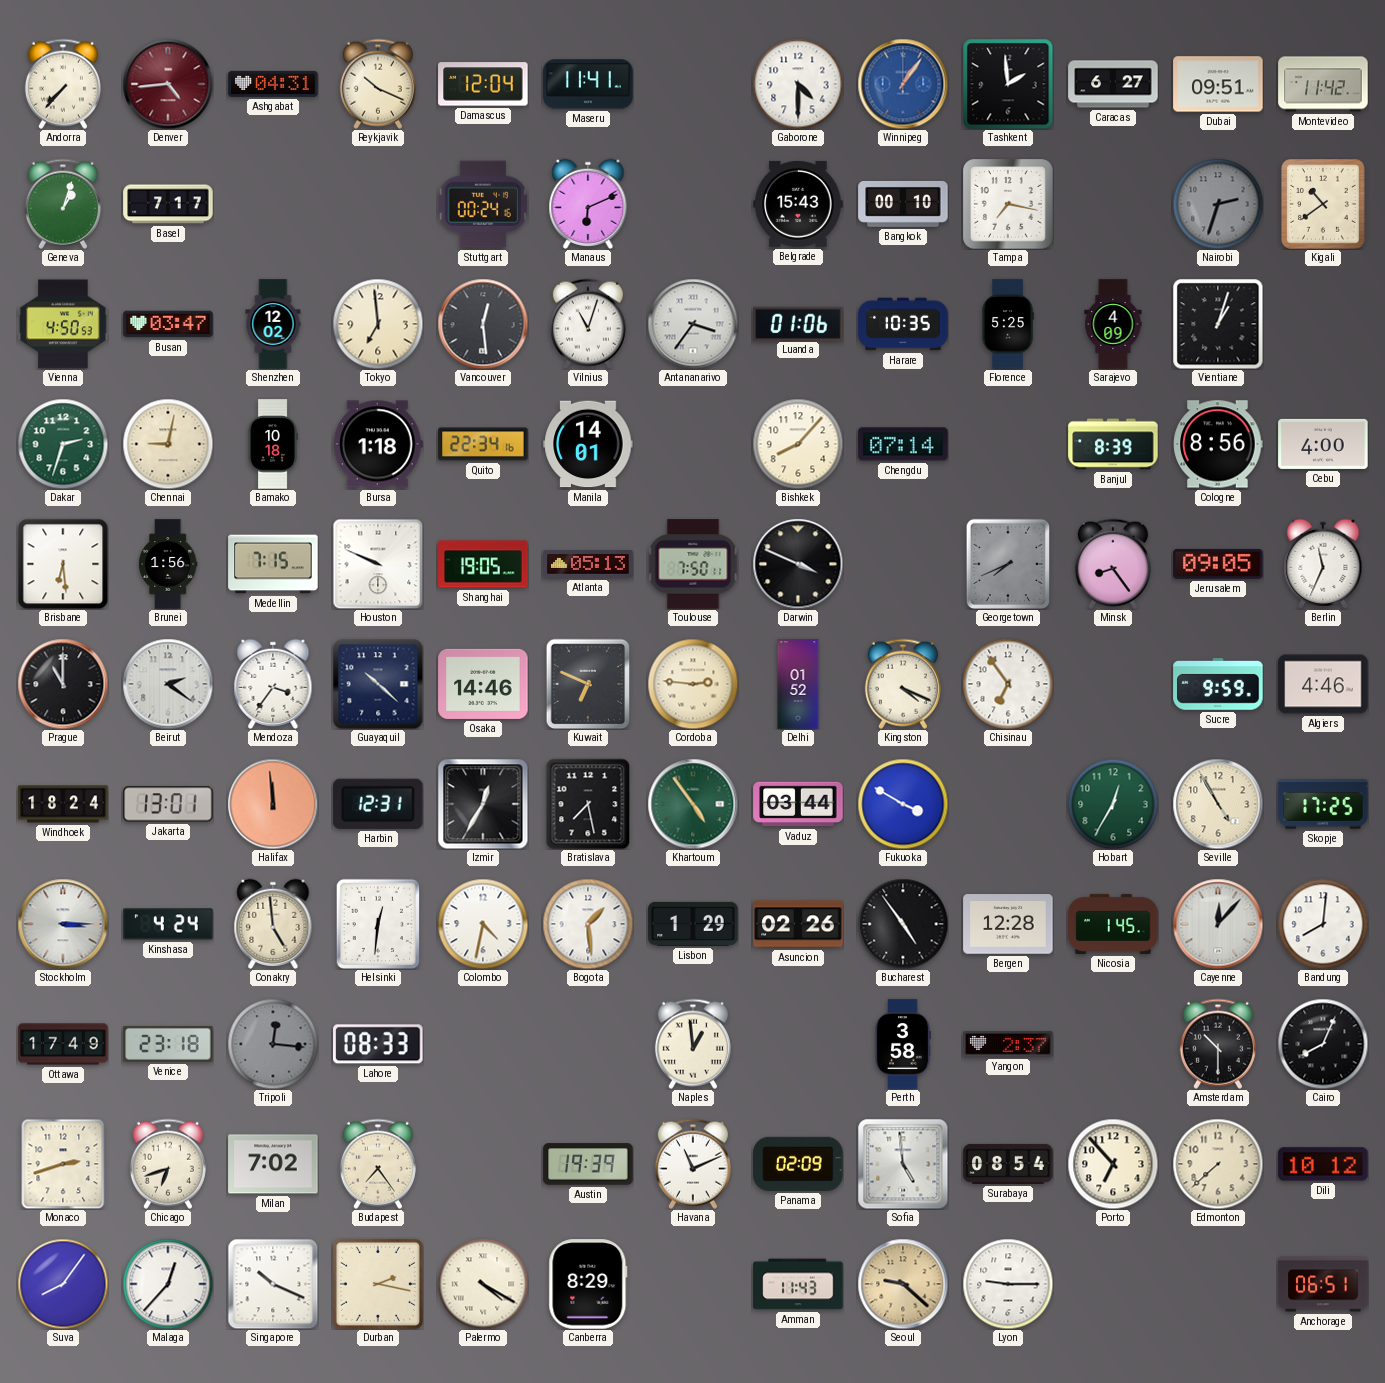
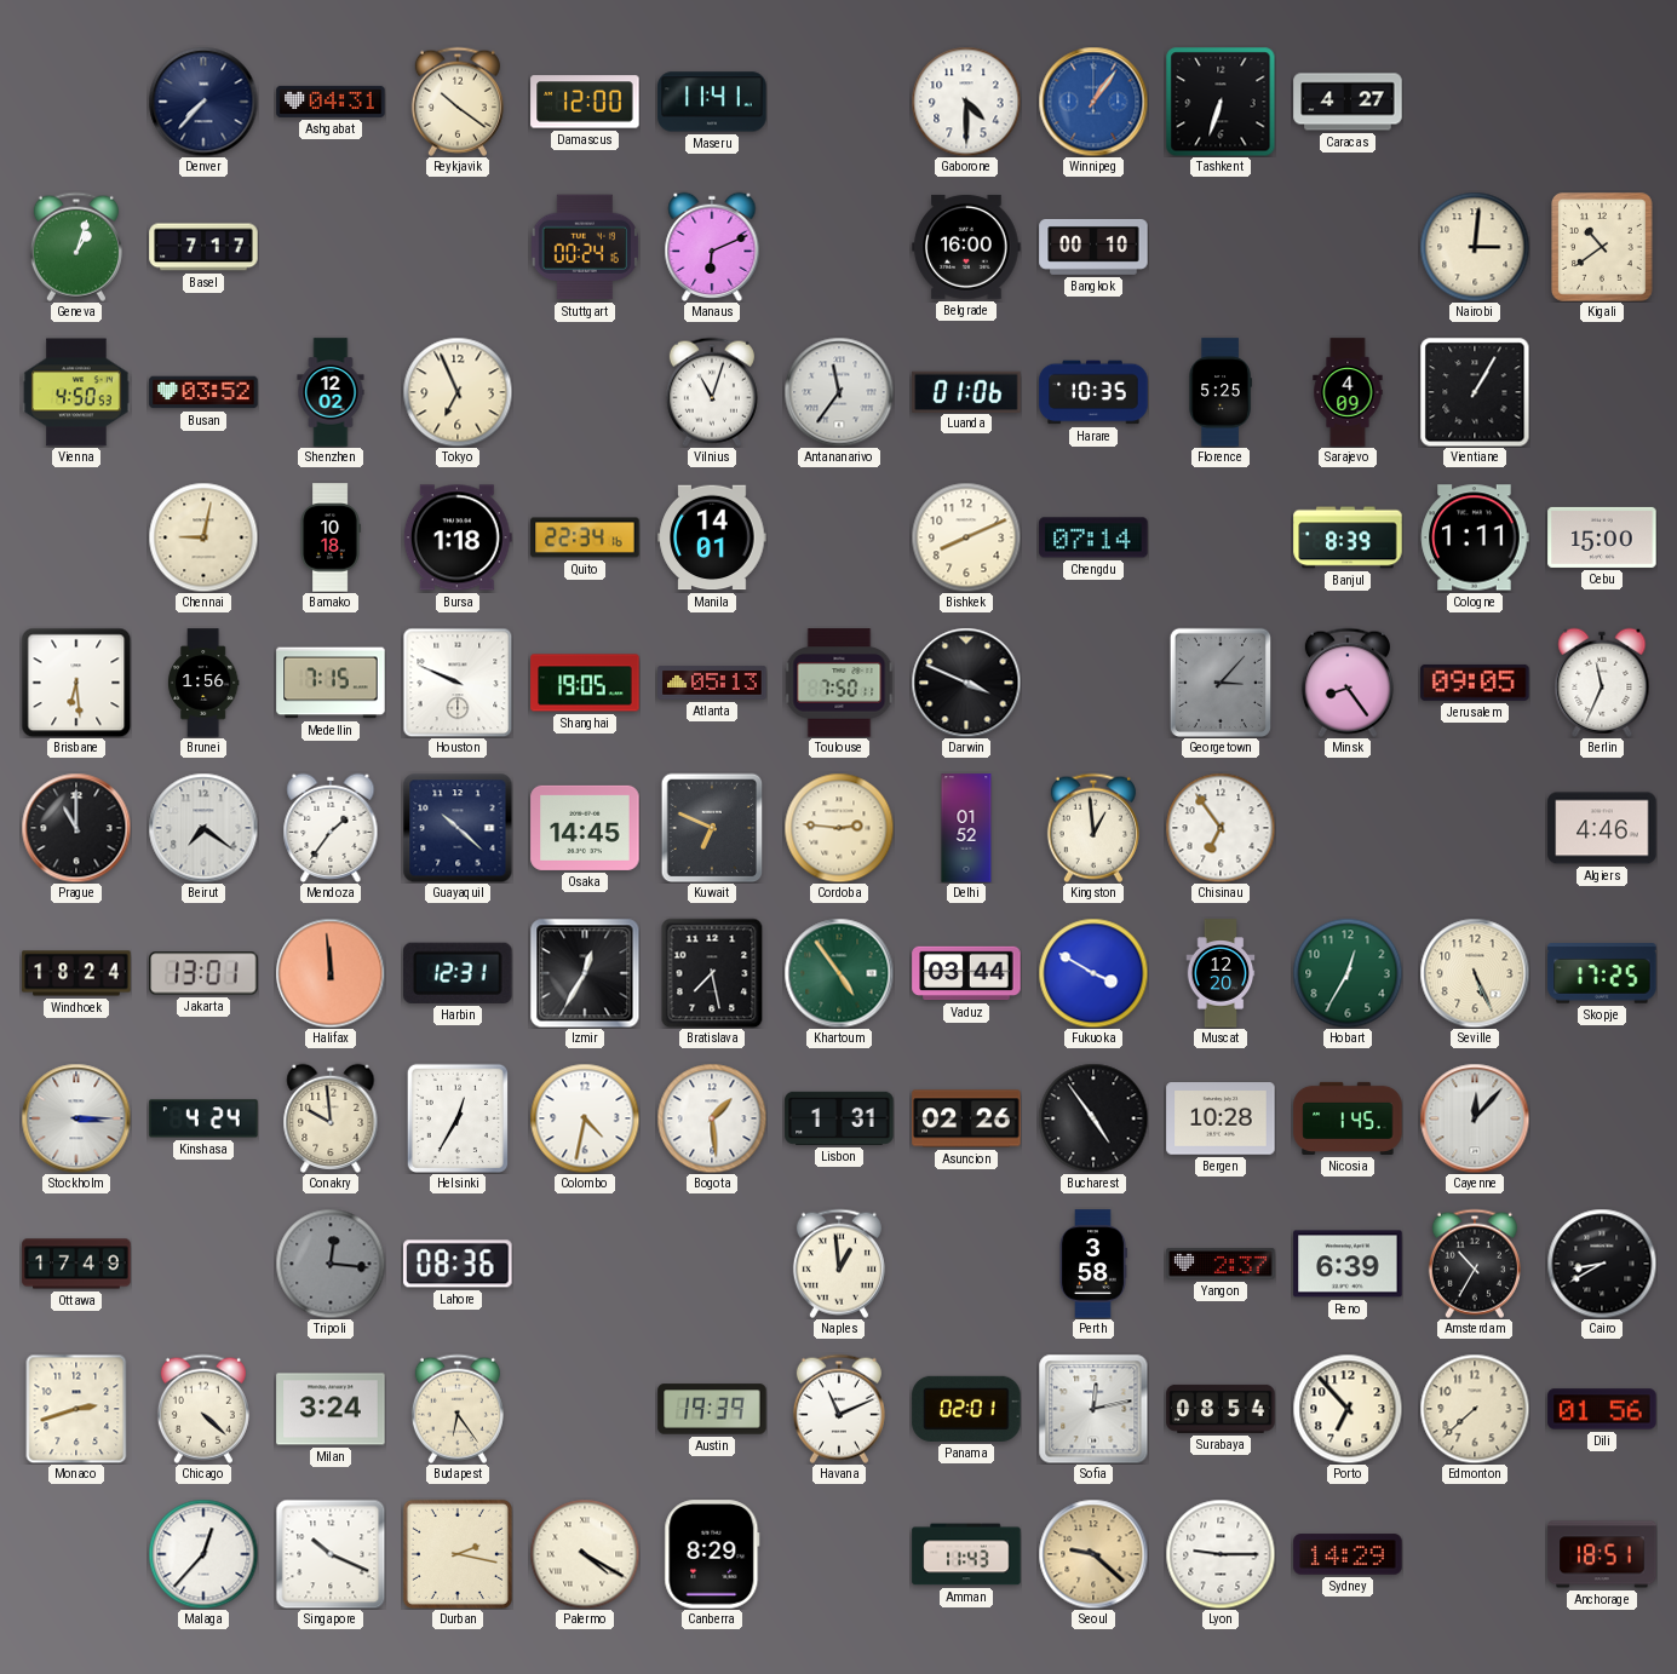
Andorra: 7:37 -> none (63, 84)
Denver: 4:44 -> 7:37 (203, 102)
Denver dial: burgundy -> navy (203, 102)
Reykjavik: 10:19 -> 10:21 (458, 102)
Damascus: 12:04 -> 12:00 (585, 102)
Tashkent: 1:59 -> 6:33 (1221, 102)
Caracas: 6:27 -> 4:27 (1348, 102)
Dubai: 09:51 -> none (1218, 84)
Montevideo: 11:42 -> none (1323, 84)
Belgrade: 15:43 -> 16:00 (966, 247)
Tampa: 7:17 -> none (1008, 204)
Nairobi: 2:33 -> 3:01 (1475, 247)
Nairobi dial: grey -> cream (1475, 247)
Busan: 03:47 -> 03:52 (203, 392)
Tokyo: 6:59 -> 6:56 (458, 392)
Vancouver: 12:29 -> none (483, 324)
Antananarivo: 3:36 -> 11:36 (839, 392)
Vientiane: 1:03 -> 1:05 (1475, 392)
Dakar: 2:33 -> none (63, 444)
Bishkek: 8:07 -> 8:11 (966, 537)
Cologne: 8:56 -> 1:11 (1475, 537)
Cebu: 4:00 -> 15:00 (1602, 537)
Georgetown: 7:41 -> 3:07 (1219, 681)
Beirut: 2:21 -> 7:21 (203, 828)
Mendoza: 3:36 -> 1:36 (331, 828)
Osaka: 14:46 -> 14:45 (585, 828)
Kingston: 4:19 -> 12:59 (1093, 828)
Sucre: 9:59 -> none (1218, 685)
Muscat: none -> 12:20 (1221, 973)
Seville: 4:55 -> 5:26 (1475, 973)
Conakry: 4:59 -> 9:59 (331, 1118)
Helsinki: 12:31 -> 12:35 (456, 1117)
Lisbon: 1:29 -> 1:31 (839, 1118)
Bergen: 12:28 -> 10:28 (1221, 1118)
Bandung: 8:01 -> none (1323, 924)
Venice: 23:18 -> none (168, 1044)
Lahore: 08:33 -> 08:36 (458, 1264)
Reno: none -> 6:39 (1348, 1264)
Amsterdam: 10:30 -> 10:35 (1475, 1264)
Cairo: 8:04 -> 8:40 (1602, 1264)
Chicago: 6:42 -> 4:22 (203, 1409)
Milan: 7:02 -> 3:24 (331, 1409)
Budapest: 7:24 -> 6:24 (458, 1409)
Panama: 02:09 -> 02:01 (966, 1409)
Sofia: 4:59 -> 12:13 (1093, 1409)
Dili: 10:12 -> 01:56 (1602, 1409)
Suva: 8:06 -> none (63, 1284)
Sydney: none -> 14:29 (1348, 1554)
Anchorage: 06:51 -> 18:51 (1602, 1554)
